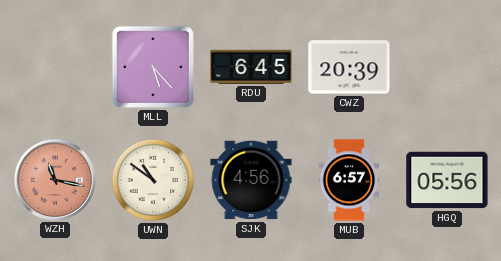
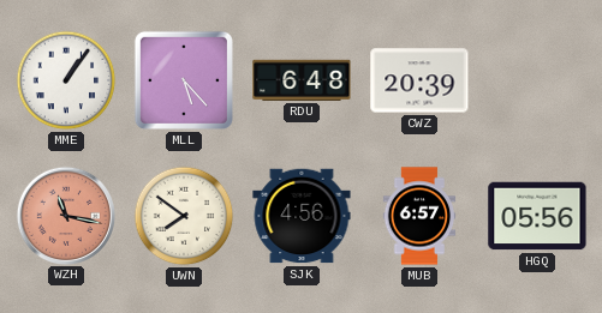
MME: none -> 1:06 (66, 80)
RDU: 6:45 -> 6:48 (302, 80)
UWN: 10:51 -> 7:51 (184, 216)
